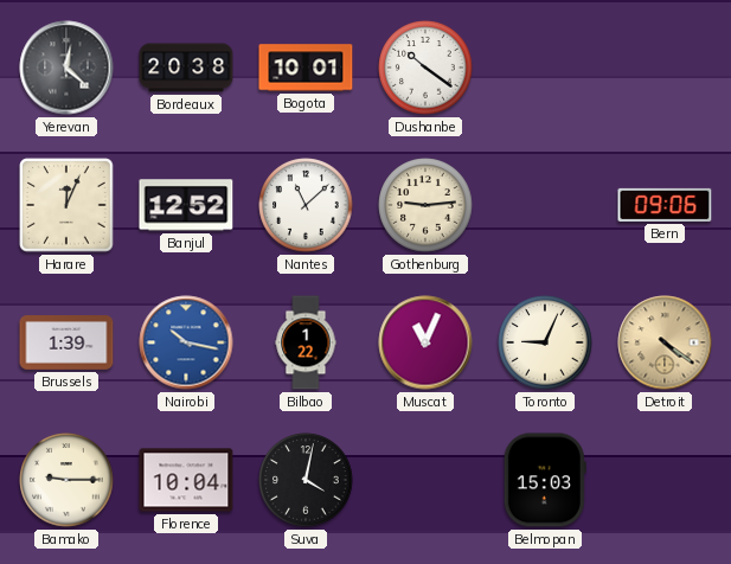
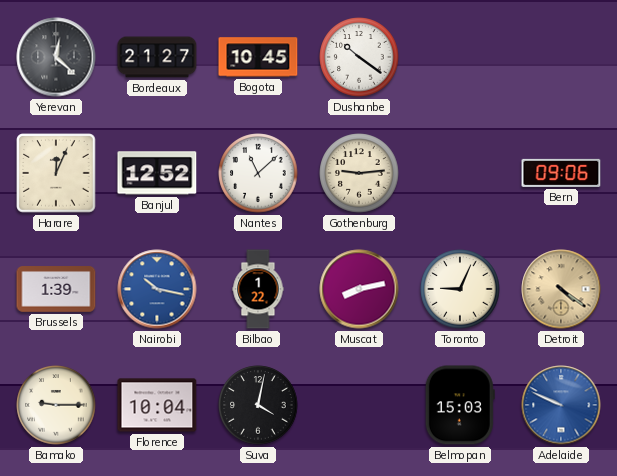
Bordeaux: 20:38 -> 21:27 (157, 57)
Bogota: 10:01 -> 10:45 (258, 57)
Muscat: 11:04 -> 8:13 (359, 289)
Adelaide: none -> 9:49 (561, 405)
